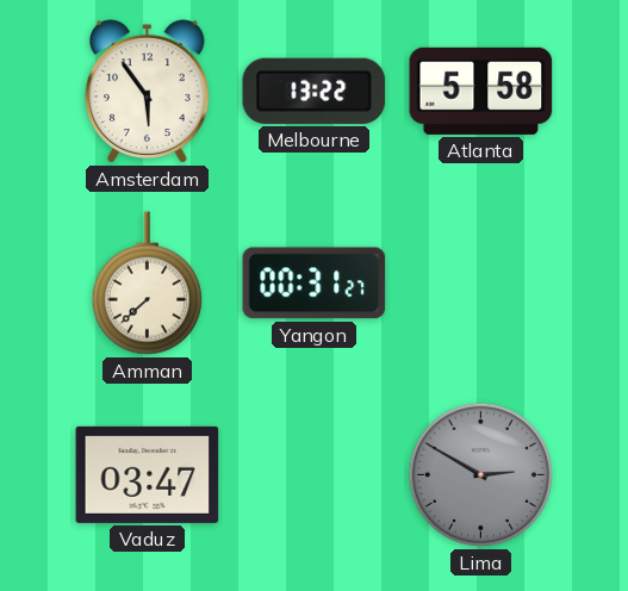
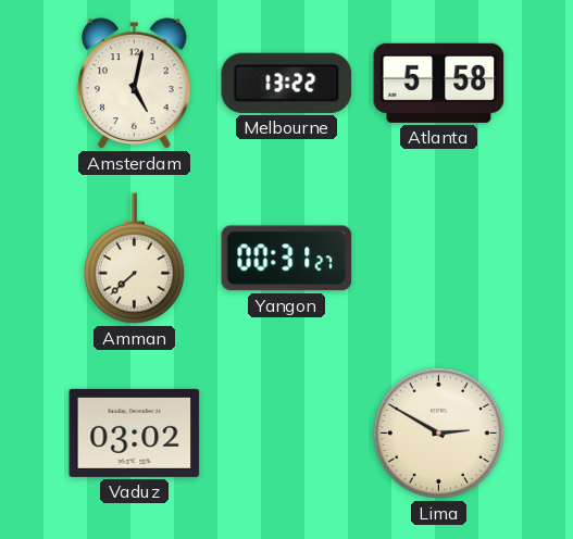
Amsterdam: 5:54 -> 5:02 (134, 84)
Vaduz: 03:47 -> 03:02 (135, 433)
Lima dial: grey -> cream (438, 433)
